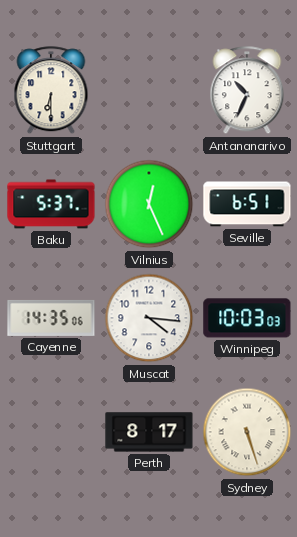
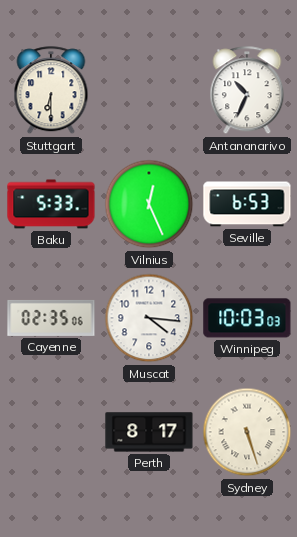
Baku: 5:37 -> 5:33 (51, 204)
Seville: 6:51 -> 6:53 (247, 204)
Cayenne: 14:35 -> 02:35 (51, 318)
